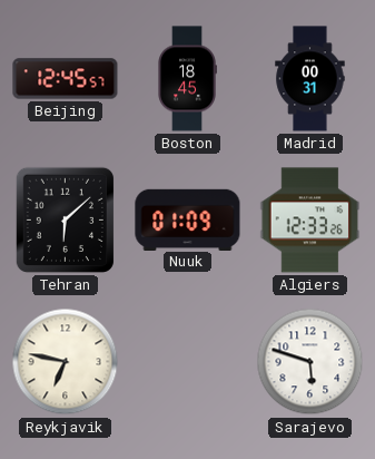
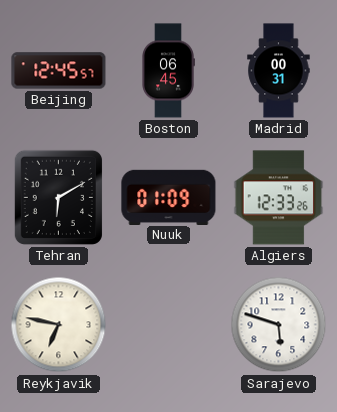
Boston: 18:45 -> 06:45 (168, 71)
Tehran: 6:08 -> 6:10 (58, 197)
